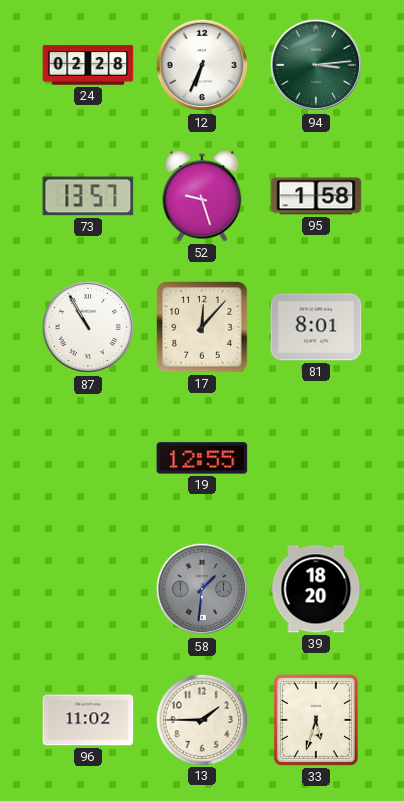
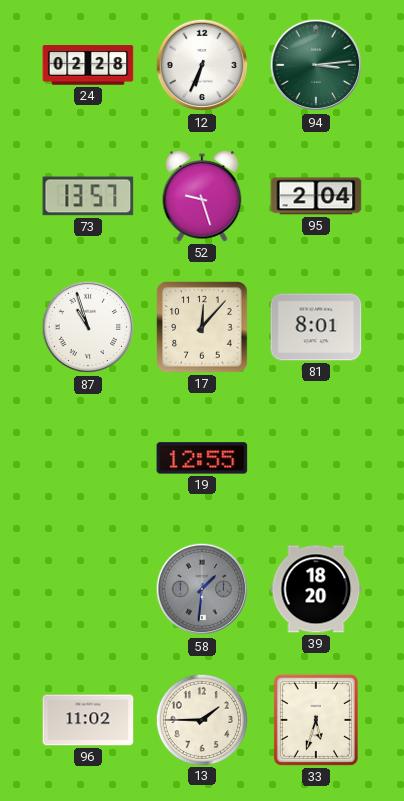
95: 1:58 -> 2:04 (316, 196)
87: 10:55 -> 10:57 (88, 327)
